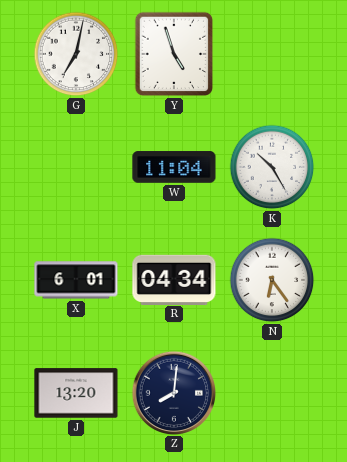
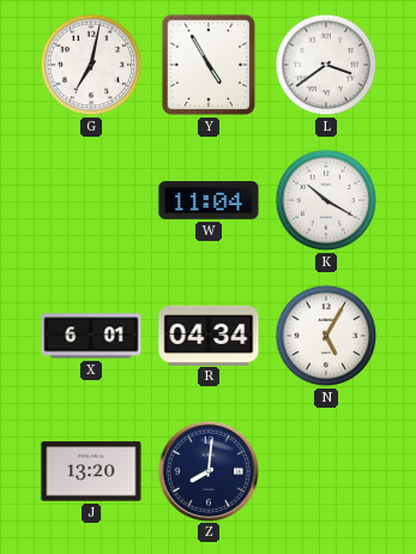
Y: 4:57 -> 4:55 (209, 65)
L: none -> 3:39 (326, 65)
K: 10:25 -> 10:20 (326, 200)
N: 6:24 -> 5:05 (326, 336)
